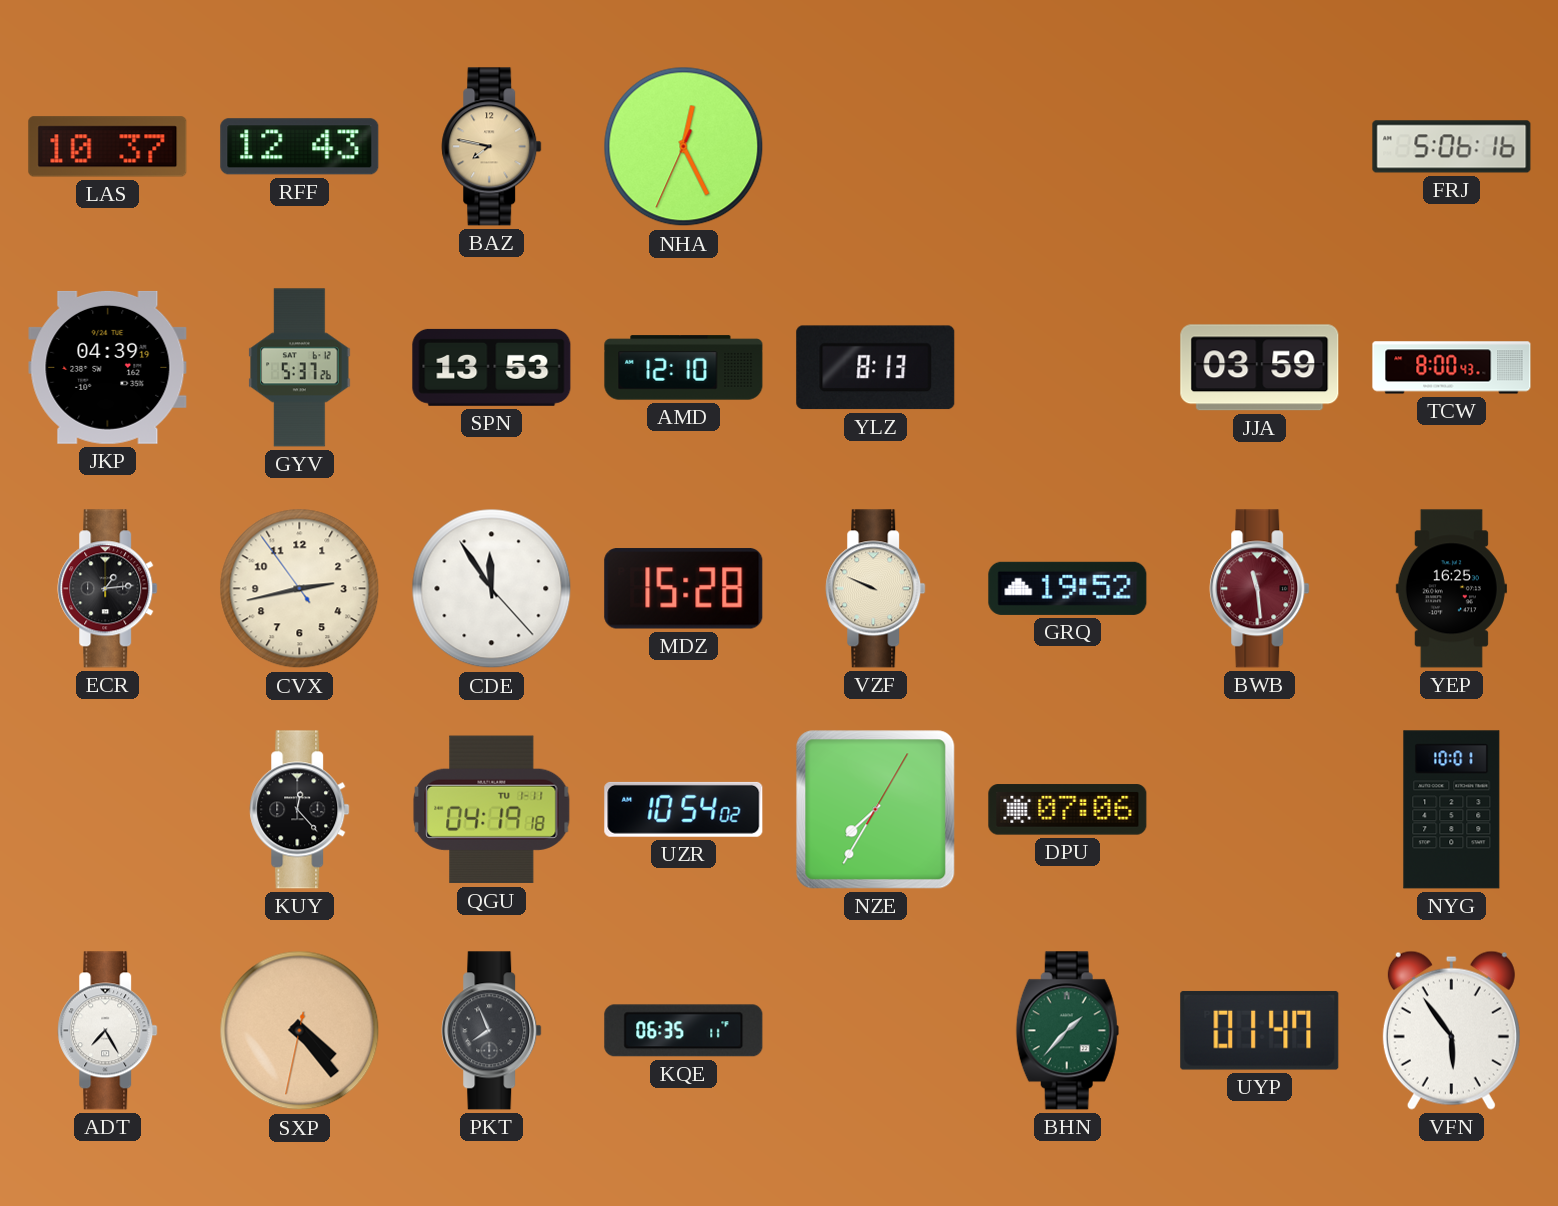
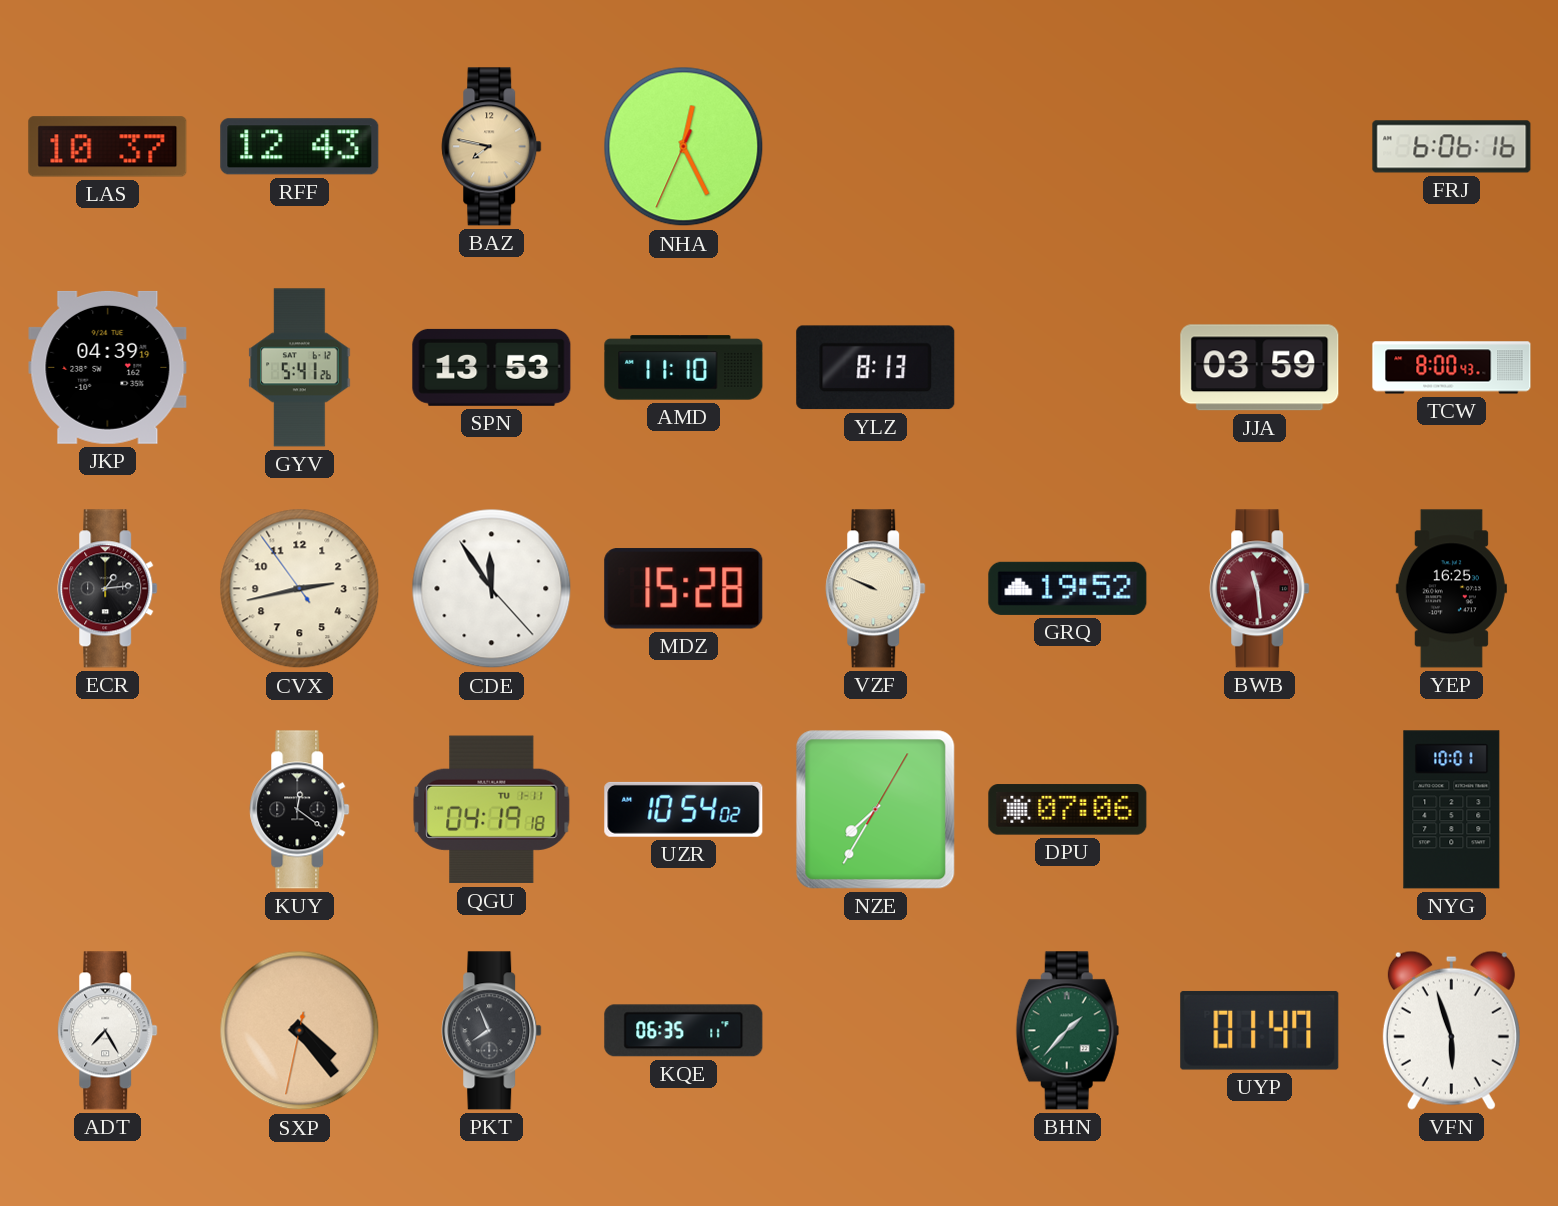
FRJ: 5:06 -> 6:06 (1452, 147)
GYV: 5:37 -> 5:41 (300, 368)
AMD: 12:10 -> 11:10 (684, 368)
KUY: 12:23 -> 12:21 (300, 810)
VFN: 5:54 -> 5:57 (1451, 1030)
